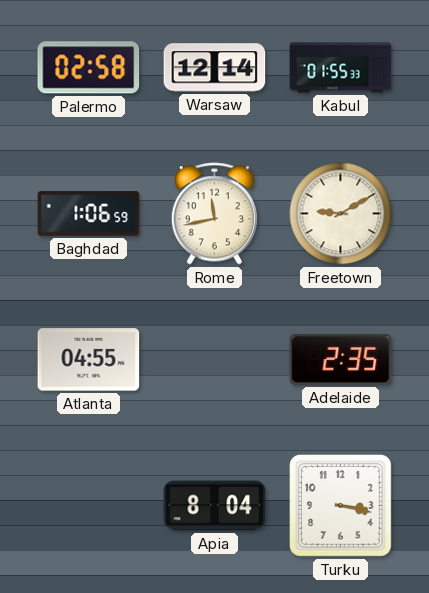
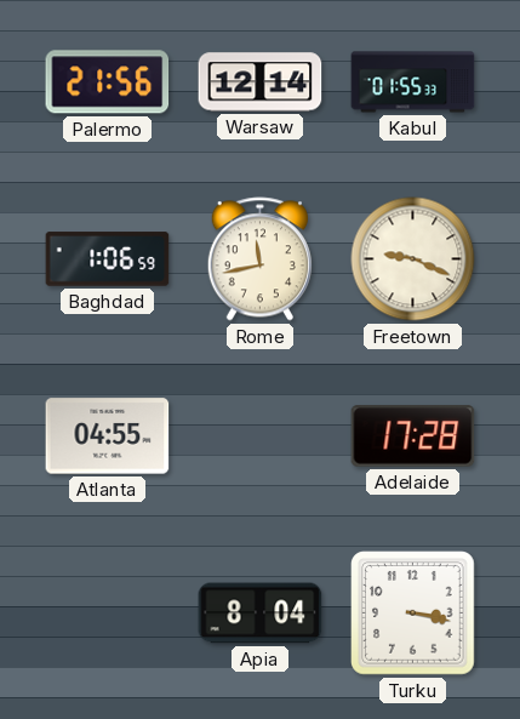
Palermo: 02:58 -> 21:56 (108, 82)
Freetown: 9:10 -> 9:19 (413, 259)
Adelaide: 2:35 -> 17:28 (413, 436)
